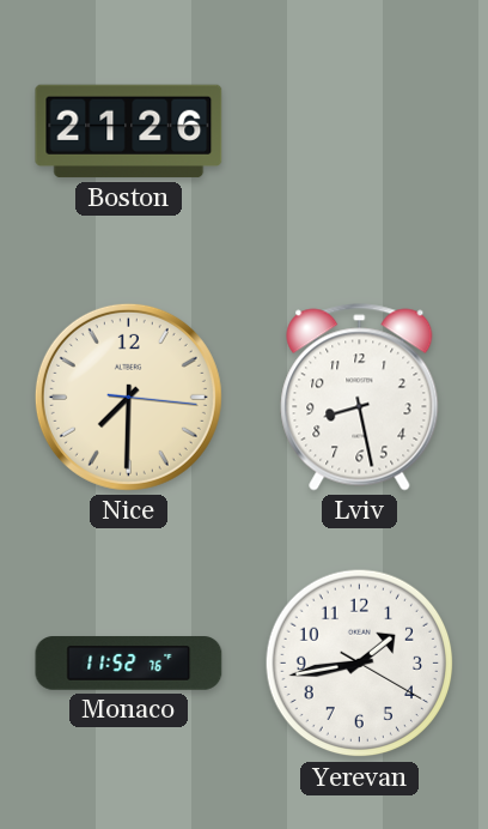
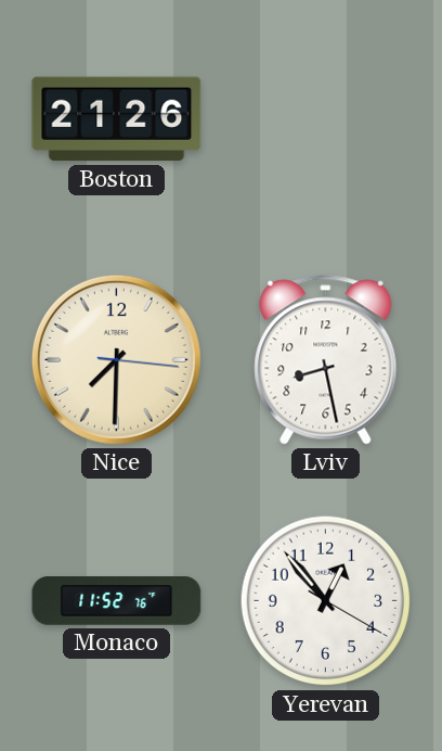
Yerevan: 1:43 -> 12:53 (326, 601)
